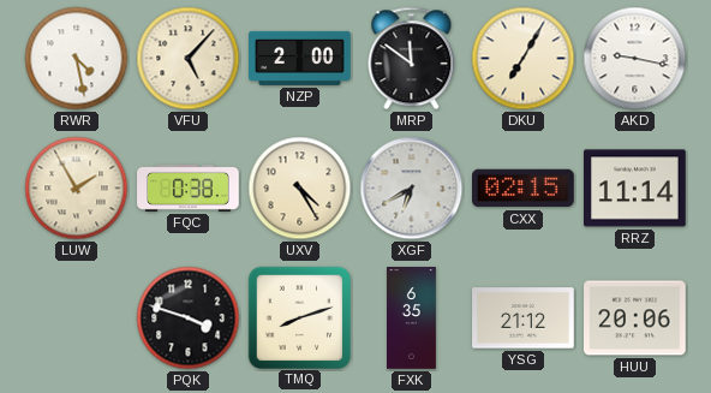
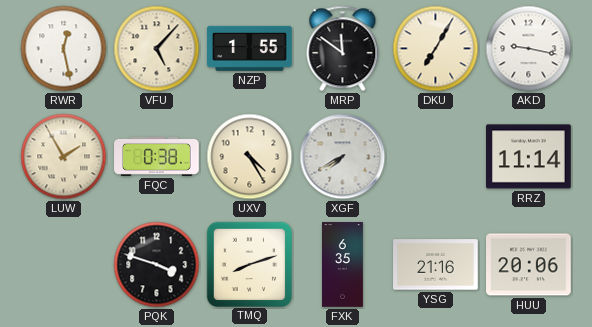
RWR: 4:28 -> 12:28 (64, 49)
NZP: 2:00 -> 1:55 (250, 48)
XGF: 6:40 -> 7:40 (343, 157)
CXX: 02:15 -> none (524, 189)
YSG: 21:12 -> 21:16 (436, 265)
